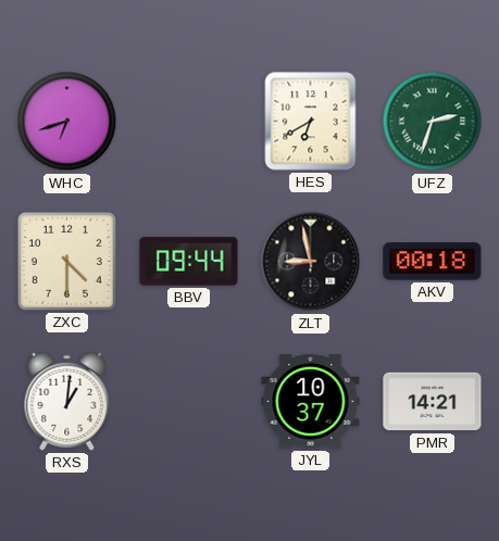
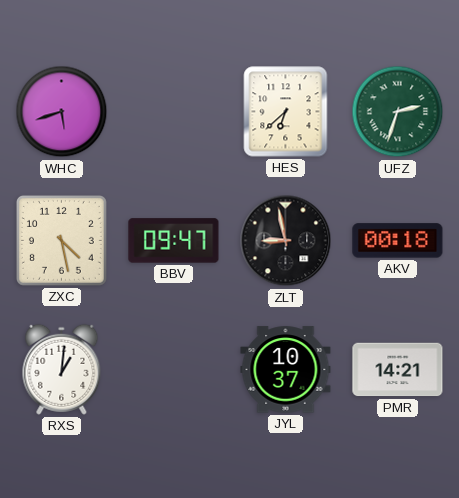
WHC: 6:42 -> 5:42 (62, 112)
HES: 6:40 -> 6:38 (286, 112)
ZXC: 4:30 -> 4:28 (61, 240)
BBV: 09:44 -> 09:47 (174, 241)
